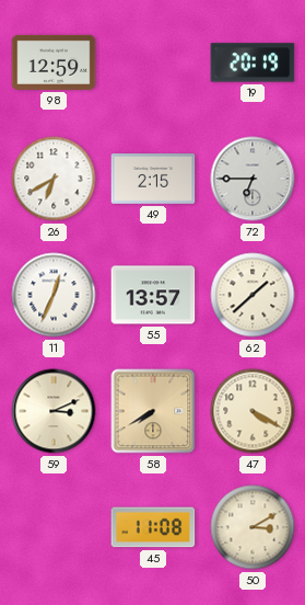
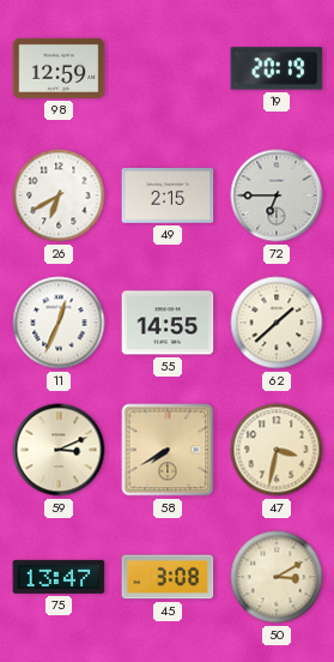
55: 13:57 -> 14:55 (168, 323)
47: 4:20 -> 3:32 (277, 450)
75: none -> 13:47 (59, 577)
45: 11:08 -> 3:08 (168, 577)
